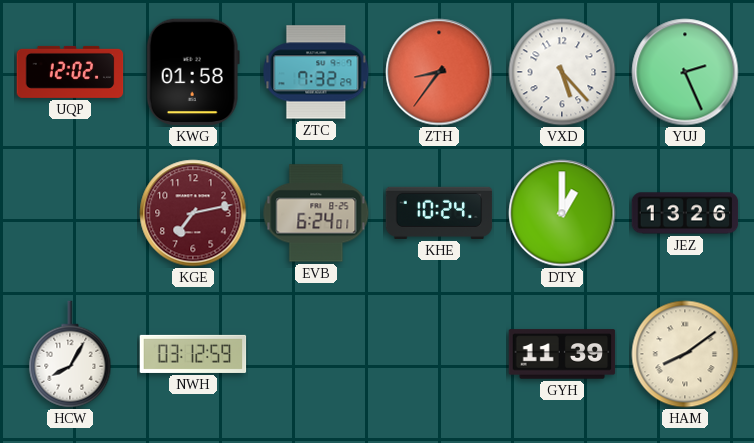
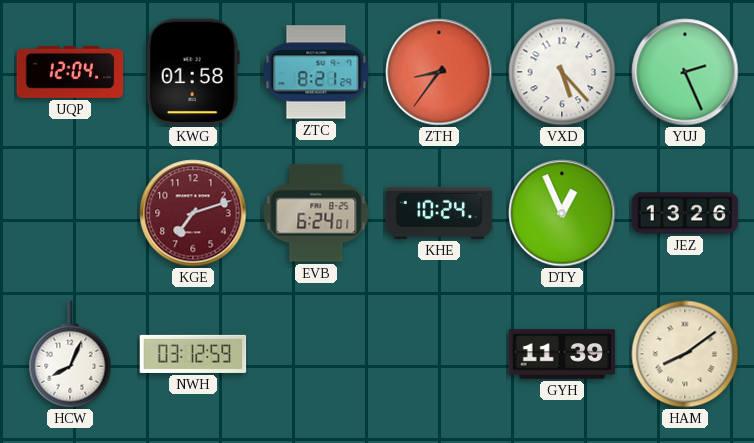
UQP: 12:02 -> 12:04 (70, 72)
ZTC: 7:32 -> 8:21 (316, 72)
KGE: 7:13 -> 7:12 (193, 213)
DTY: 1:00 -> 12:56 (562, 213)
HCW: 8:05 -> 8:04 (70, 354)
